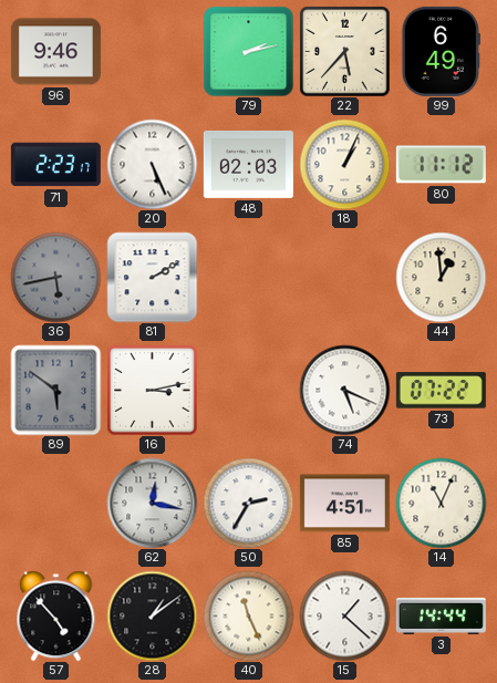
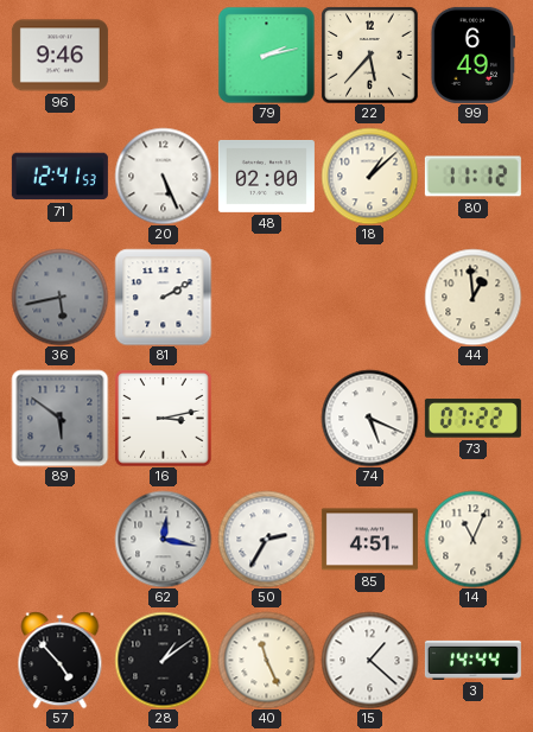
71: 2:23 -> 12:41 (59, 177)
48: 02:03 -> 02:00 (266, 176)
18: 1:04 -> 1:08 (369, 176)
